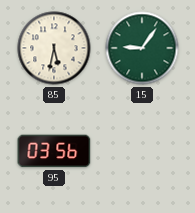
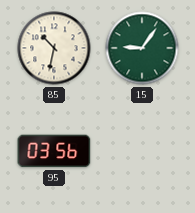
85: 5:32 -> 10:32 (54, 48)
